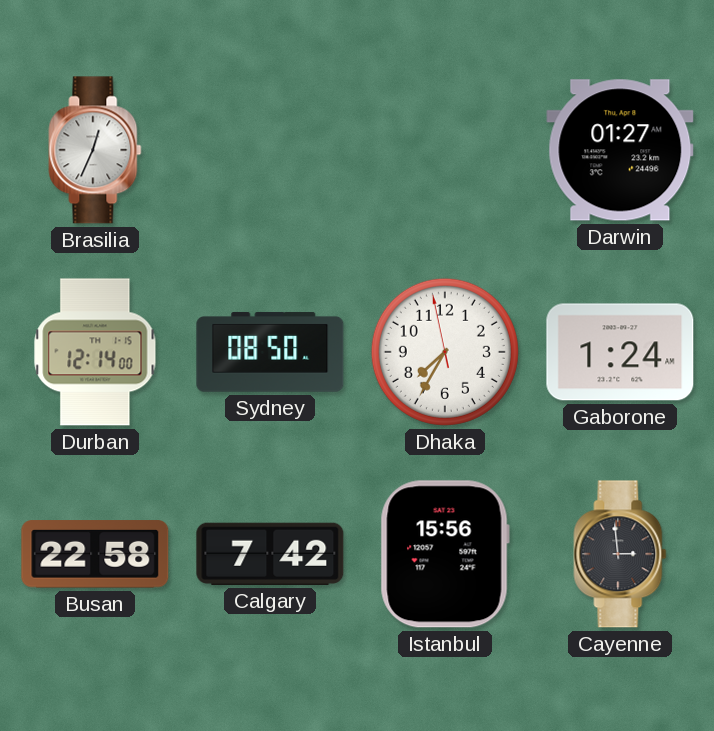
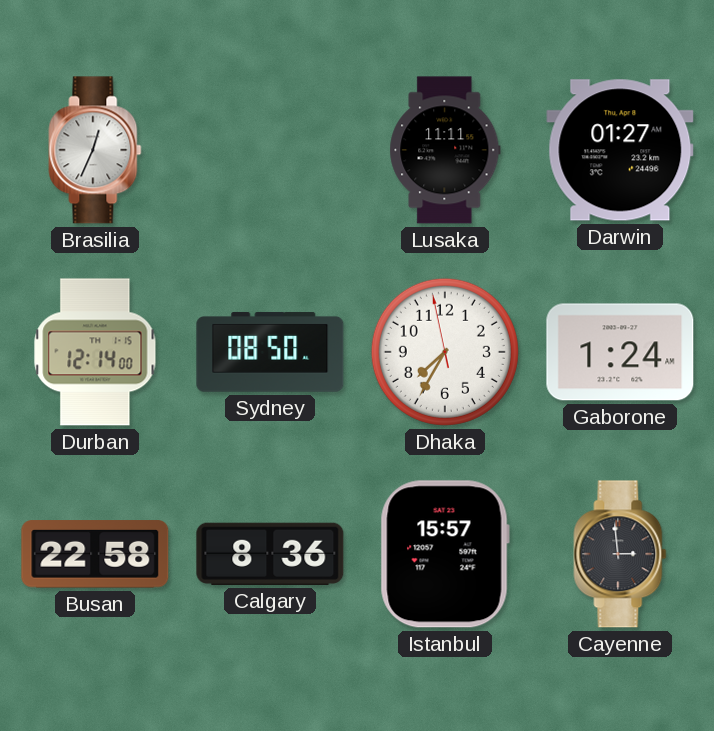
Lusaka: none -> 11:11 (445, 150)
Calgary: 7:42 -> 8:36 (270, 554)
Istanbul: 15:56 -> 15:57 (445, 554)
